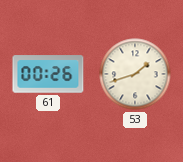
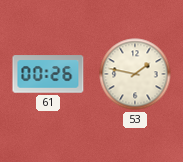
53: 1:42 -> 1:47 (135, 74)
